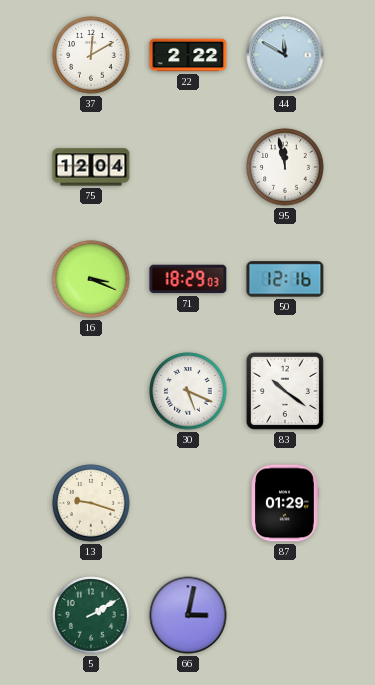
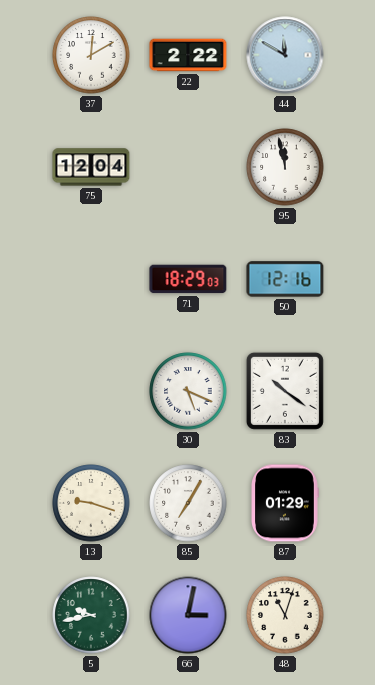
16: 3:19 -> none (91, 279)
85: none -> 7:05 (188, 503)
5: 2:10 -> 9:43 (91, 615)
48: none -> 11:03 (285, 615)
